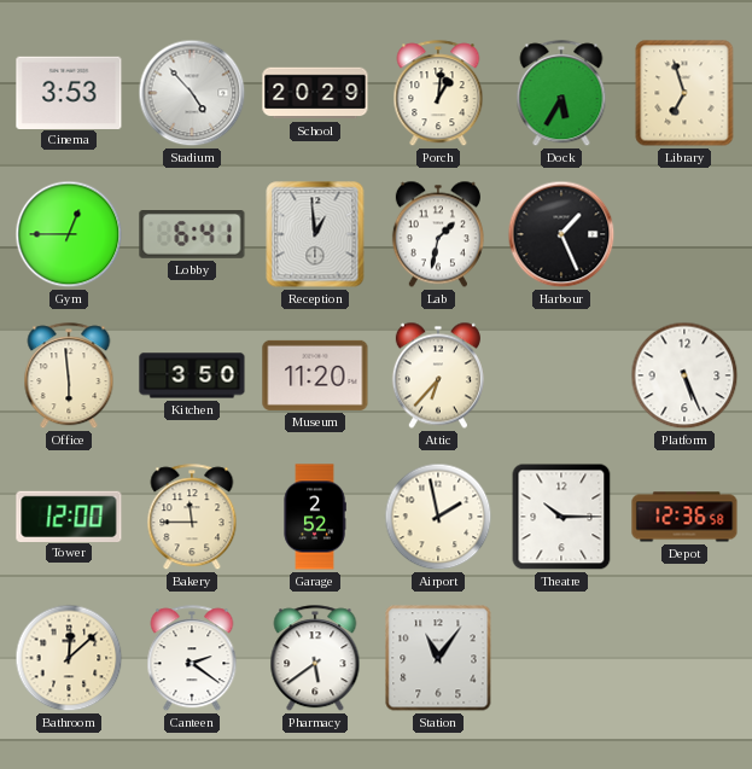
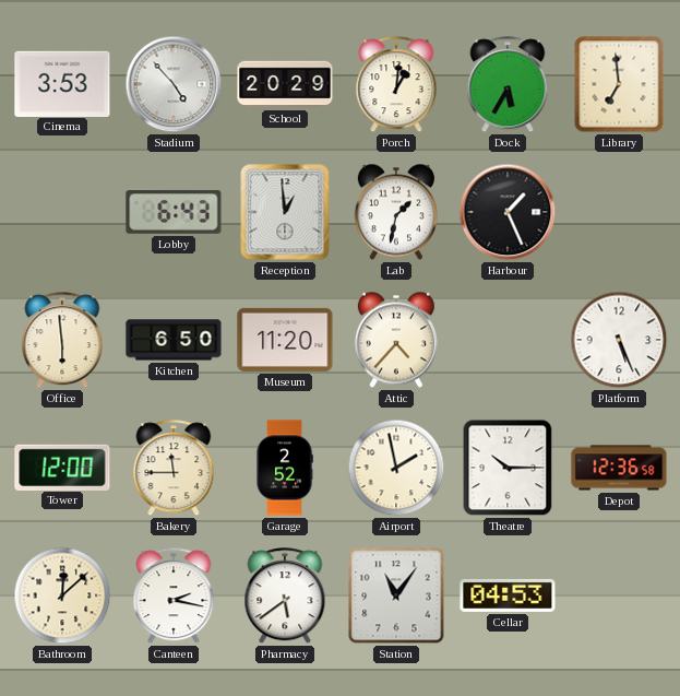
Library: 6:57 -> 6:59 (619, 84)
Gym: 12:45 -> none (69, 234)
Lobby: 6:41 -> 6:43 (174, 213)
Kitchen: 3:50 -> 6:50 (174, 340)
Attic: 6:37 -> 4:37 (396, 340)
Canteen: 2:21 -> 2:17 (174, 597)
Cellar: none -> 04:53 (508, 595)
